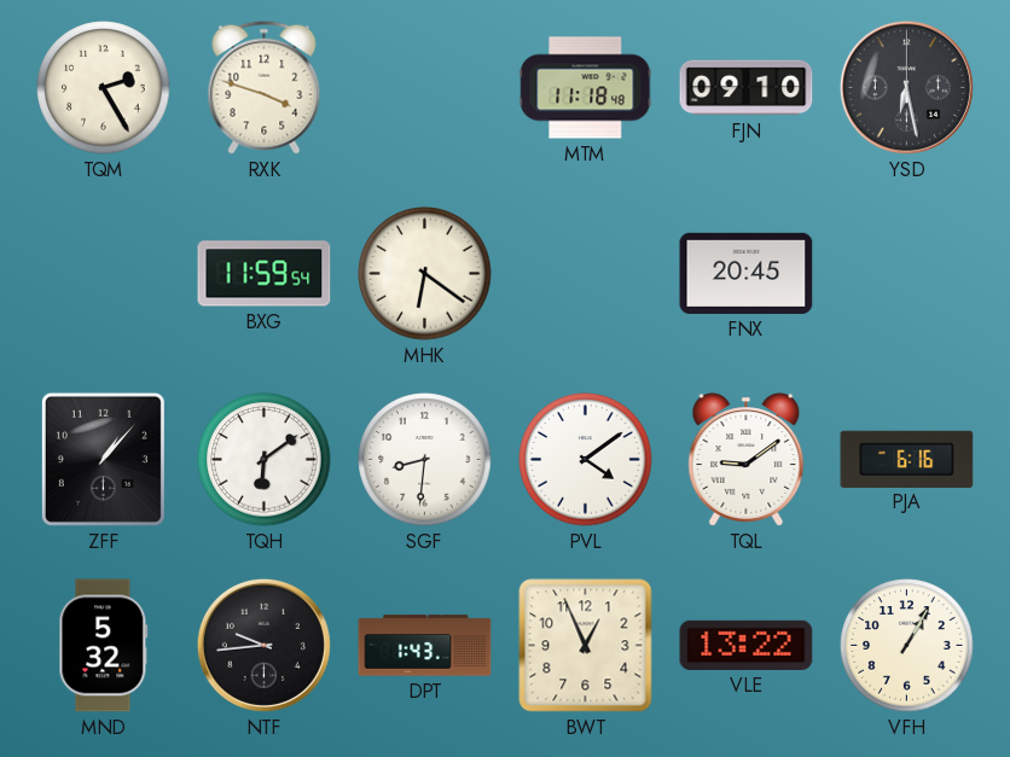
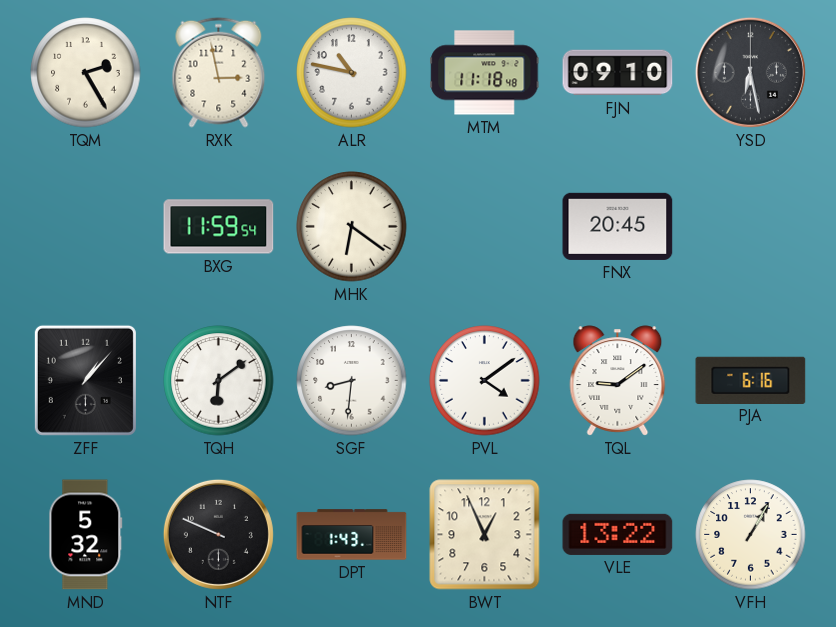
RXK: 3:48 -> 2:58 (219, 72)
ALR: none -> 10:47 (352, 73)
NTF: 9:44 -> 9:49 (218, 534)
